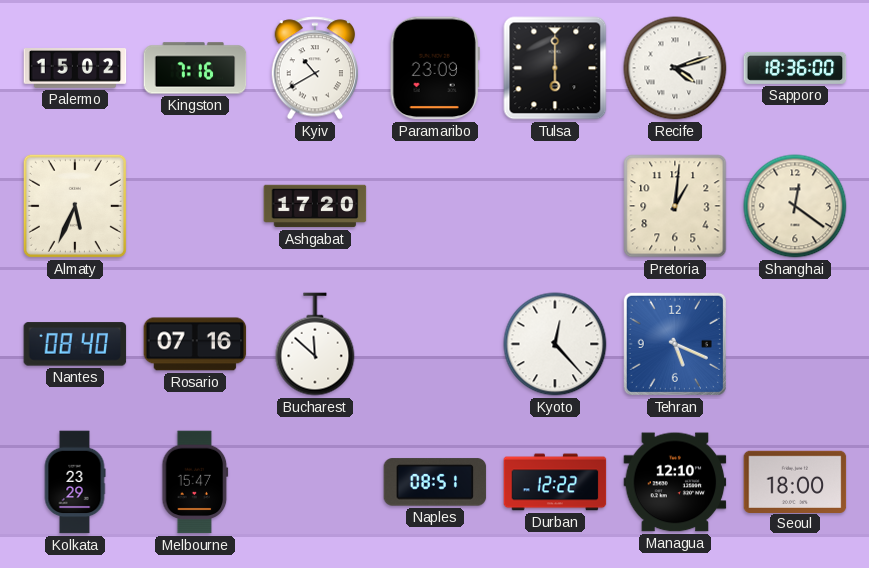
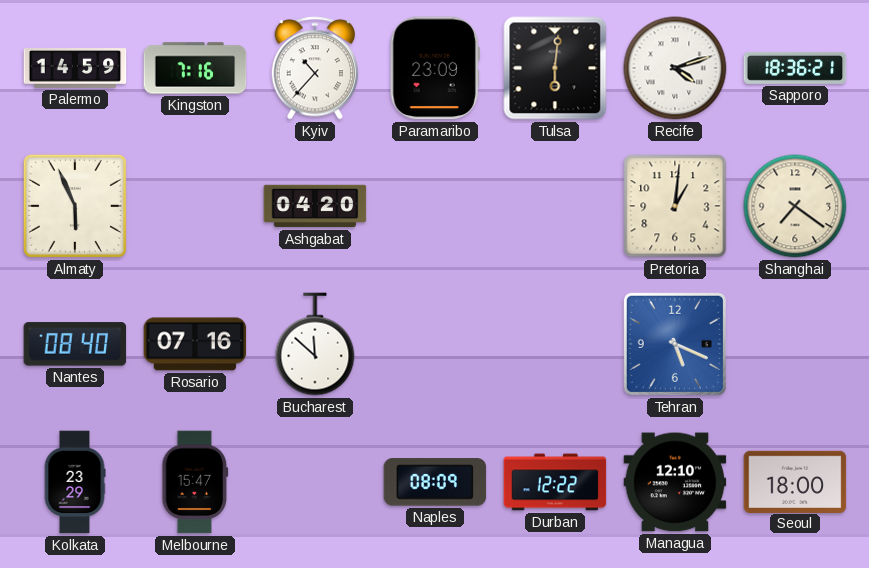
Palermo: 15:02 -> 14:59 (75, 68)
Kyiv: 10:40 -> 10:37 (315, 68)
Tulsa: 6:00 -> 6:01 (555, 68)
Sapporo: 18:36:00 -> 18:36:21 (795, 68)
Almaty: 5:34 -> 5:56 (75, 206)
Ashgabat: 17:20 -> 04:20 (315, 206)
Shanghai: 12:21 -> 7:21 (795, 206)
Kyoto: 12:23 -> none (555, 344)
Naples: 08:51 -> 08:09 (435, 482)
